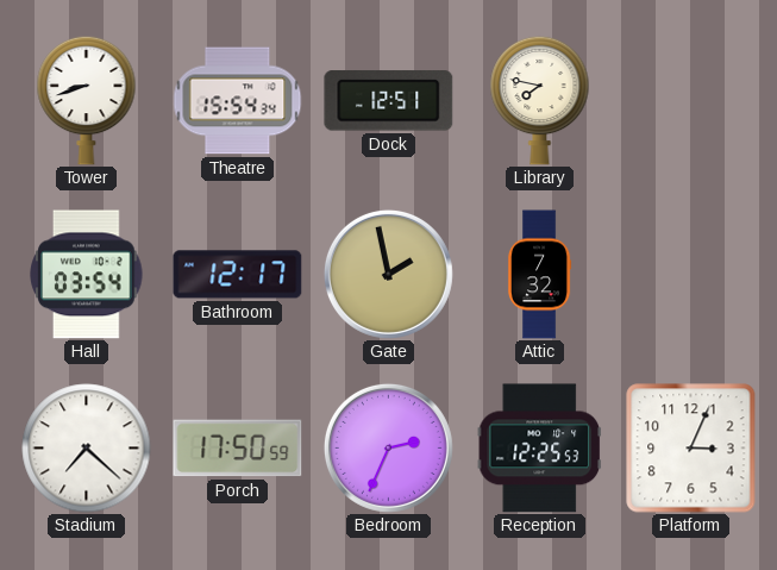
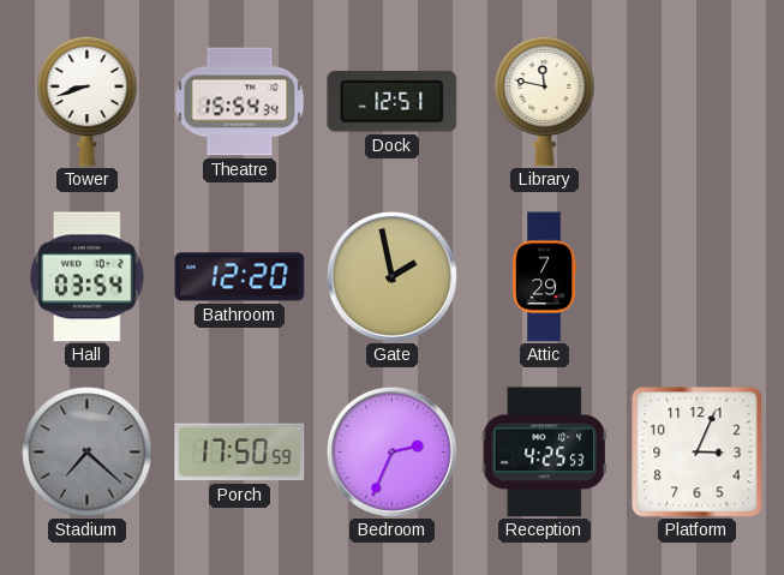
Library: 7:47 -> 11:47 (545, 101)
Bathroom: 12:17 -> 12:20 (240, 277)
Attic: 7:32 -> 7:29 (544, 277)
Stadium dial: white -> grey (88, 453)
Reception: 12:25 -> 4:25 (544, 453)
